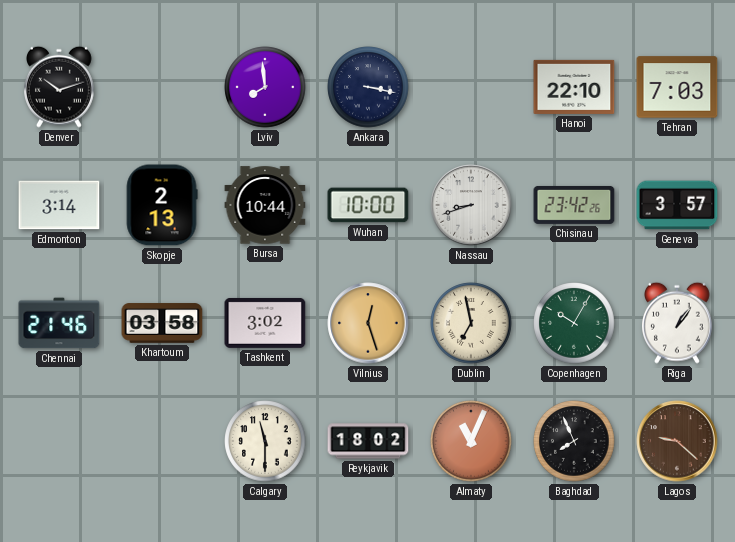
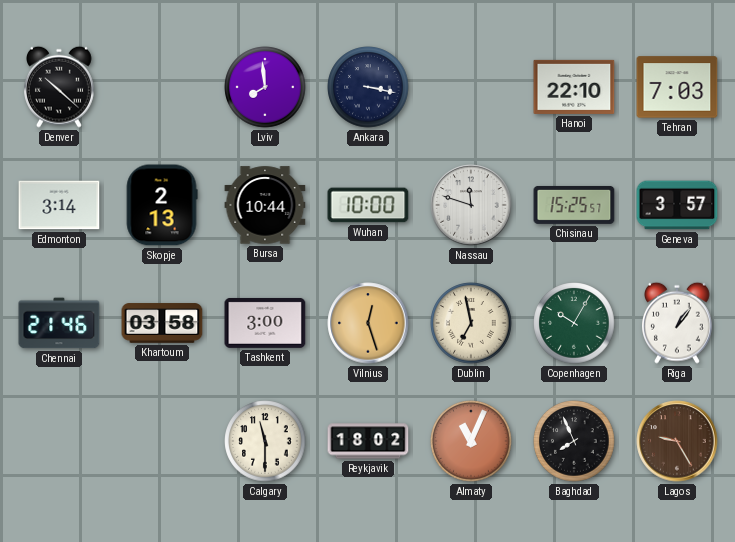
Denver: 10:12 -> 10:22 (60, 87)
Nassau: 8:42 -> 11:48 (471, 205)
Chisinau: 23:42 -> 15:25 (574, 205)
Tashkent: 3:02 -> 3:00 (265, 323)
Lagos: 9:22 -> 9:25 (677, 441)
